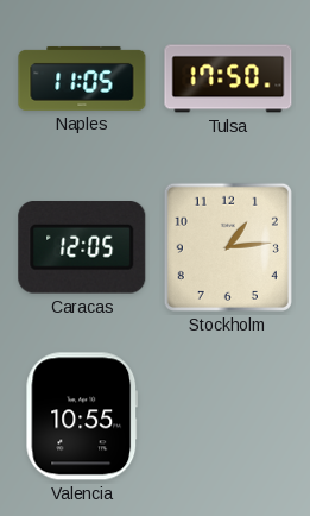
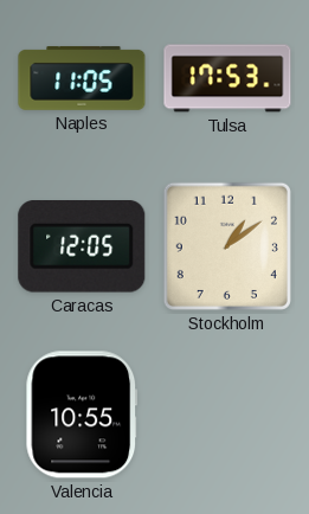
Tulsa: 17:50 -> 17:53 (227, 78)
Stockholm: 1:14 -> 1:09 (227, 246)
